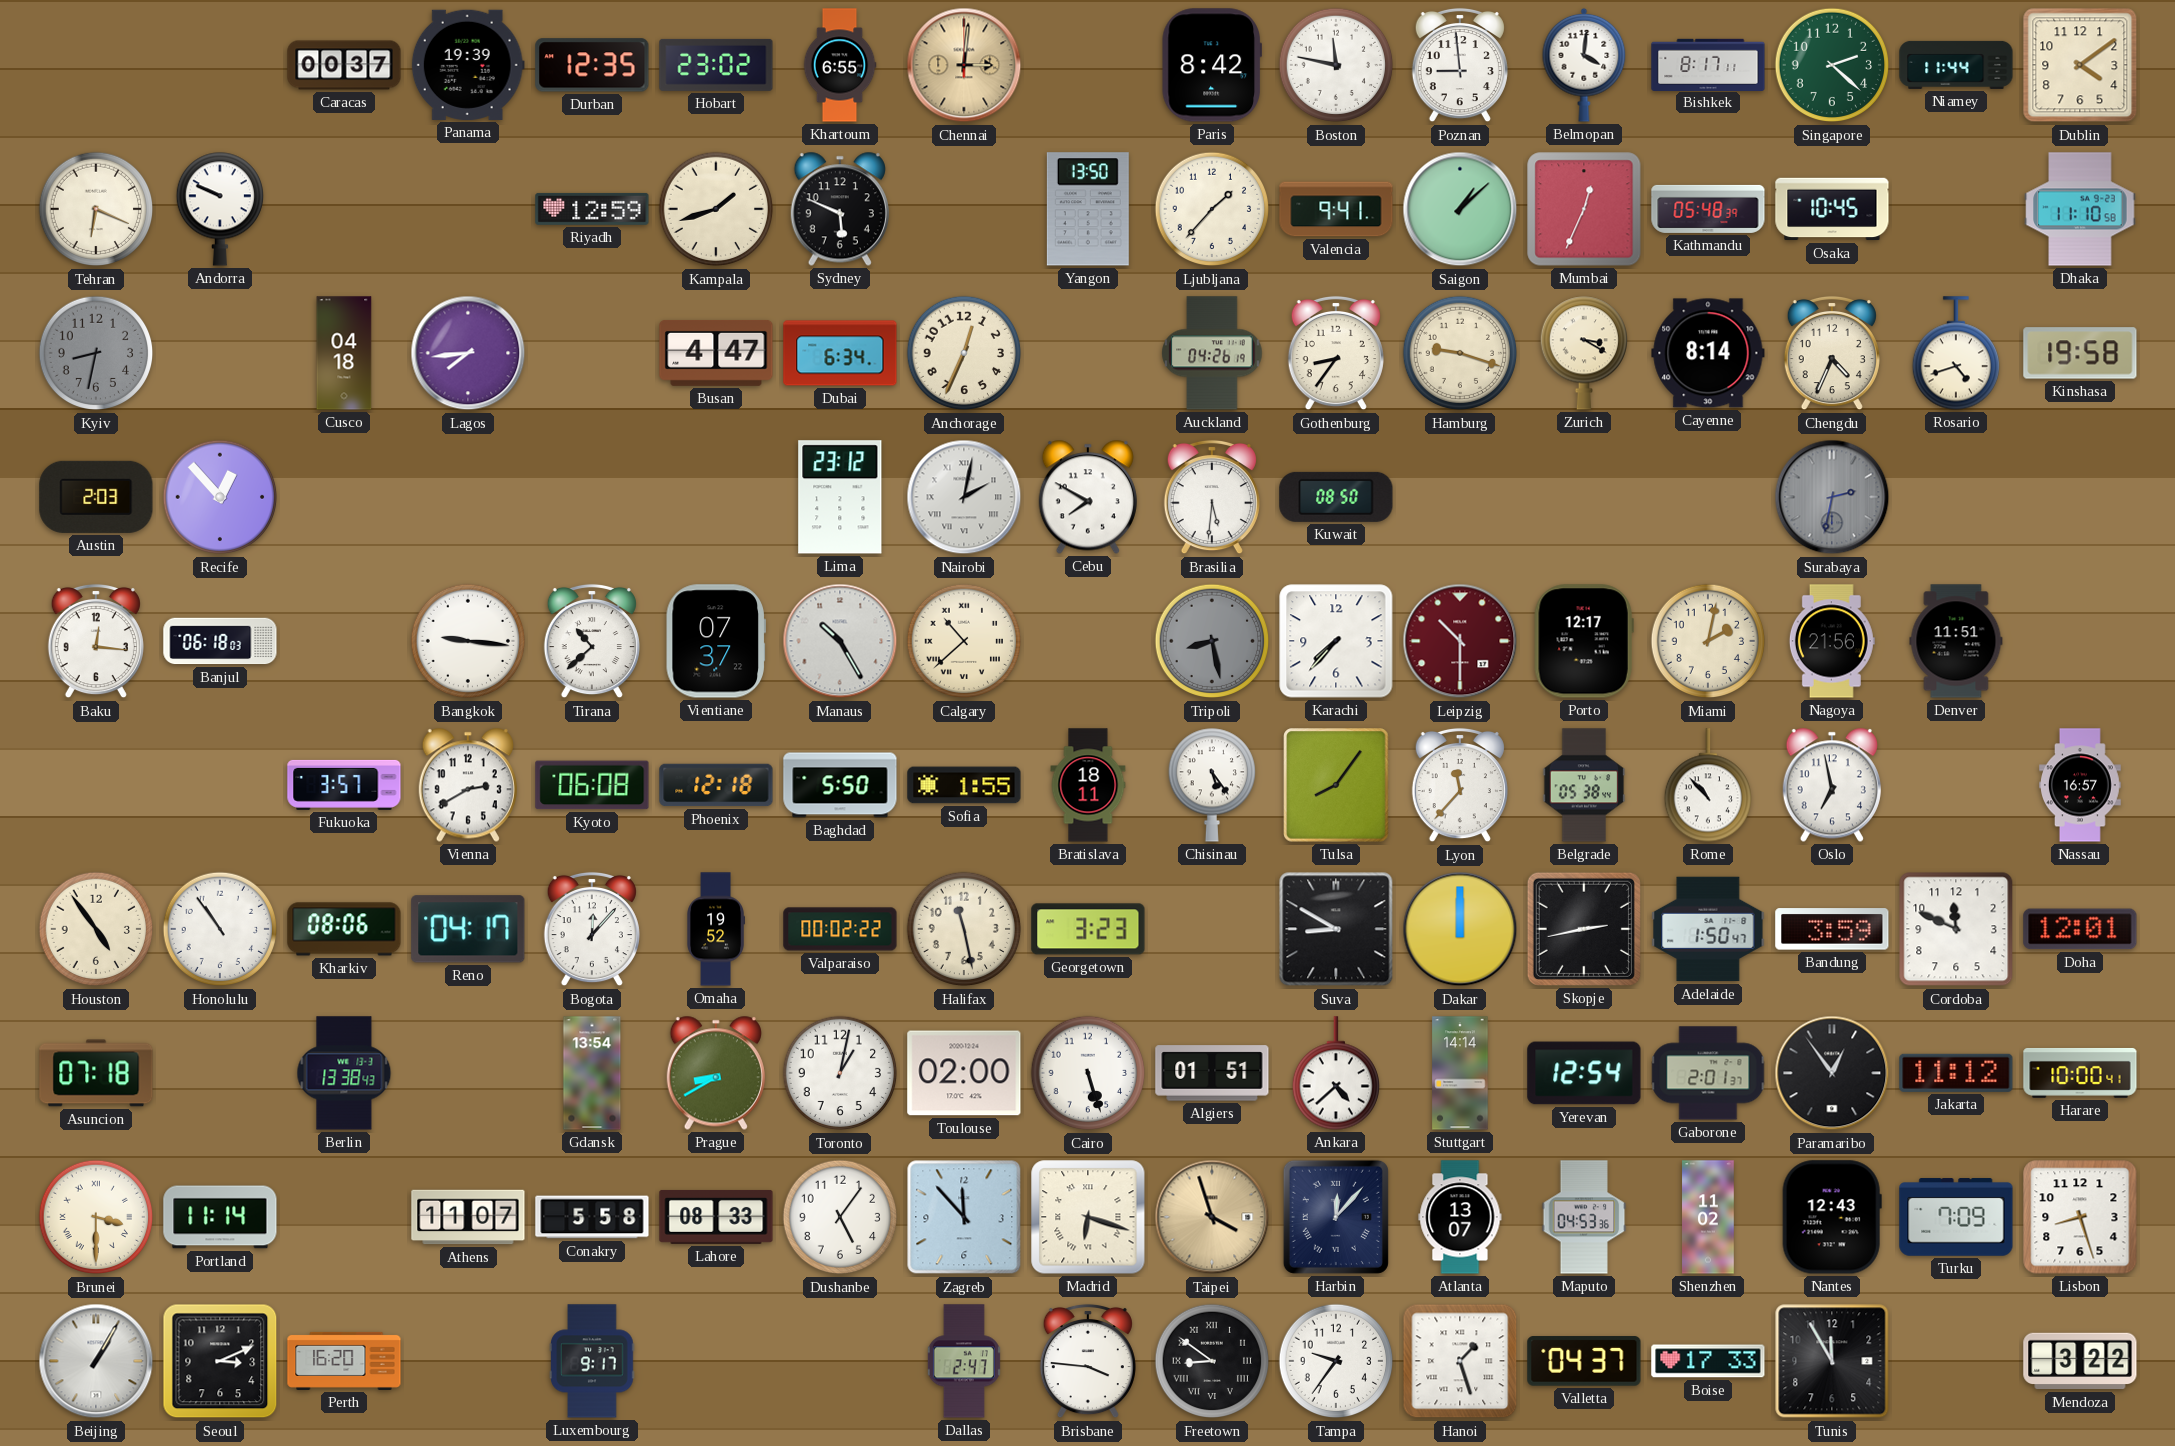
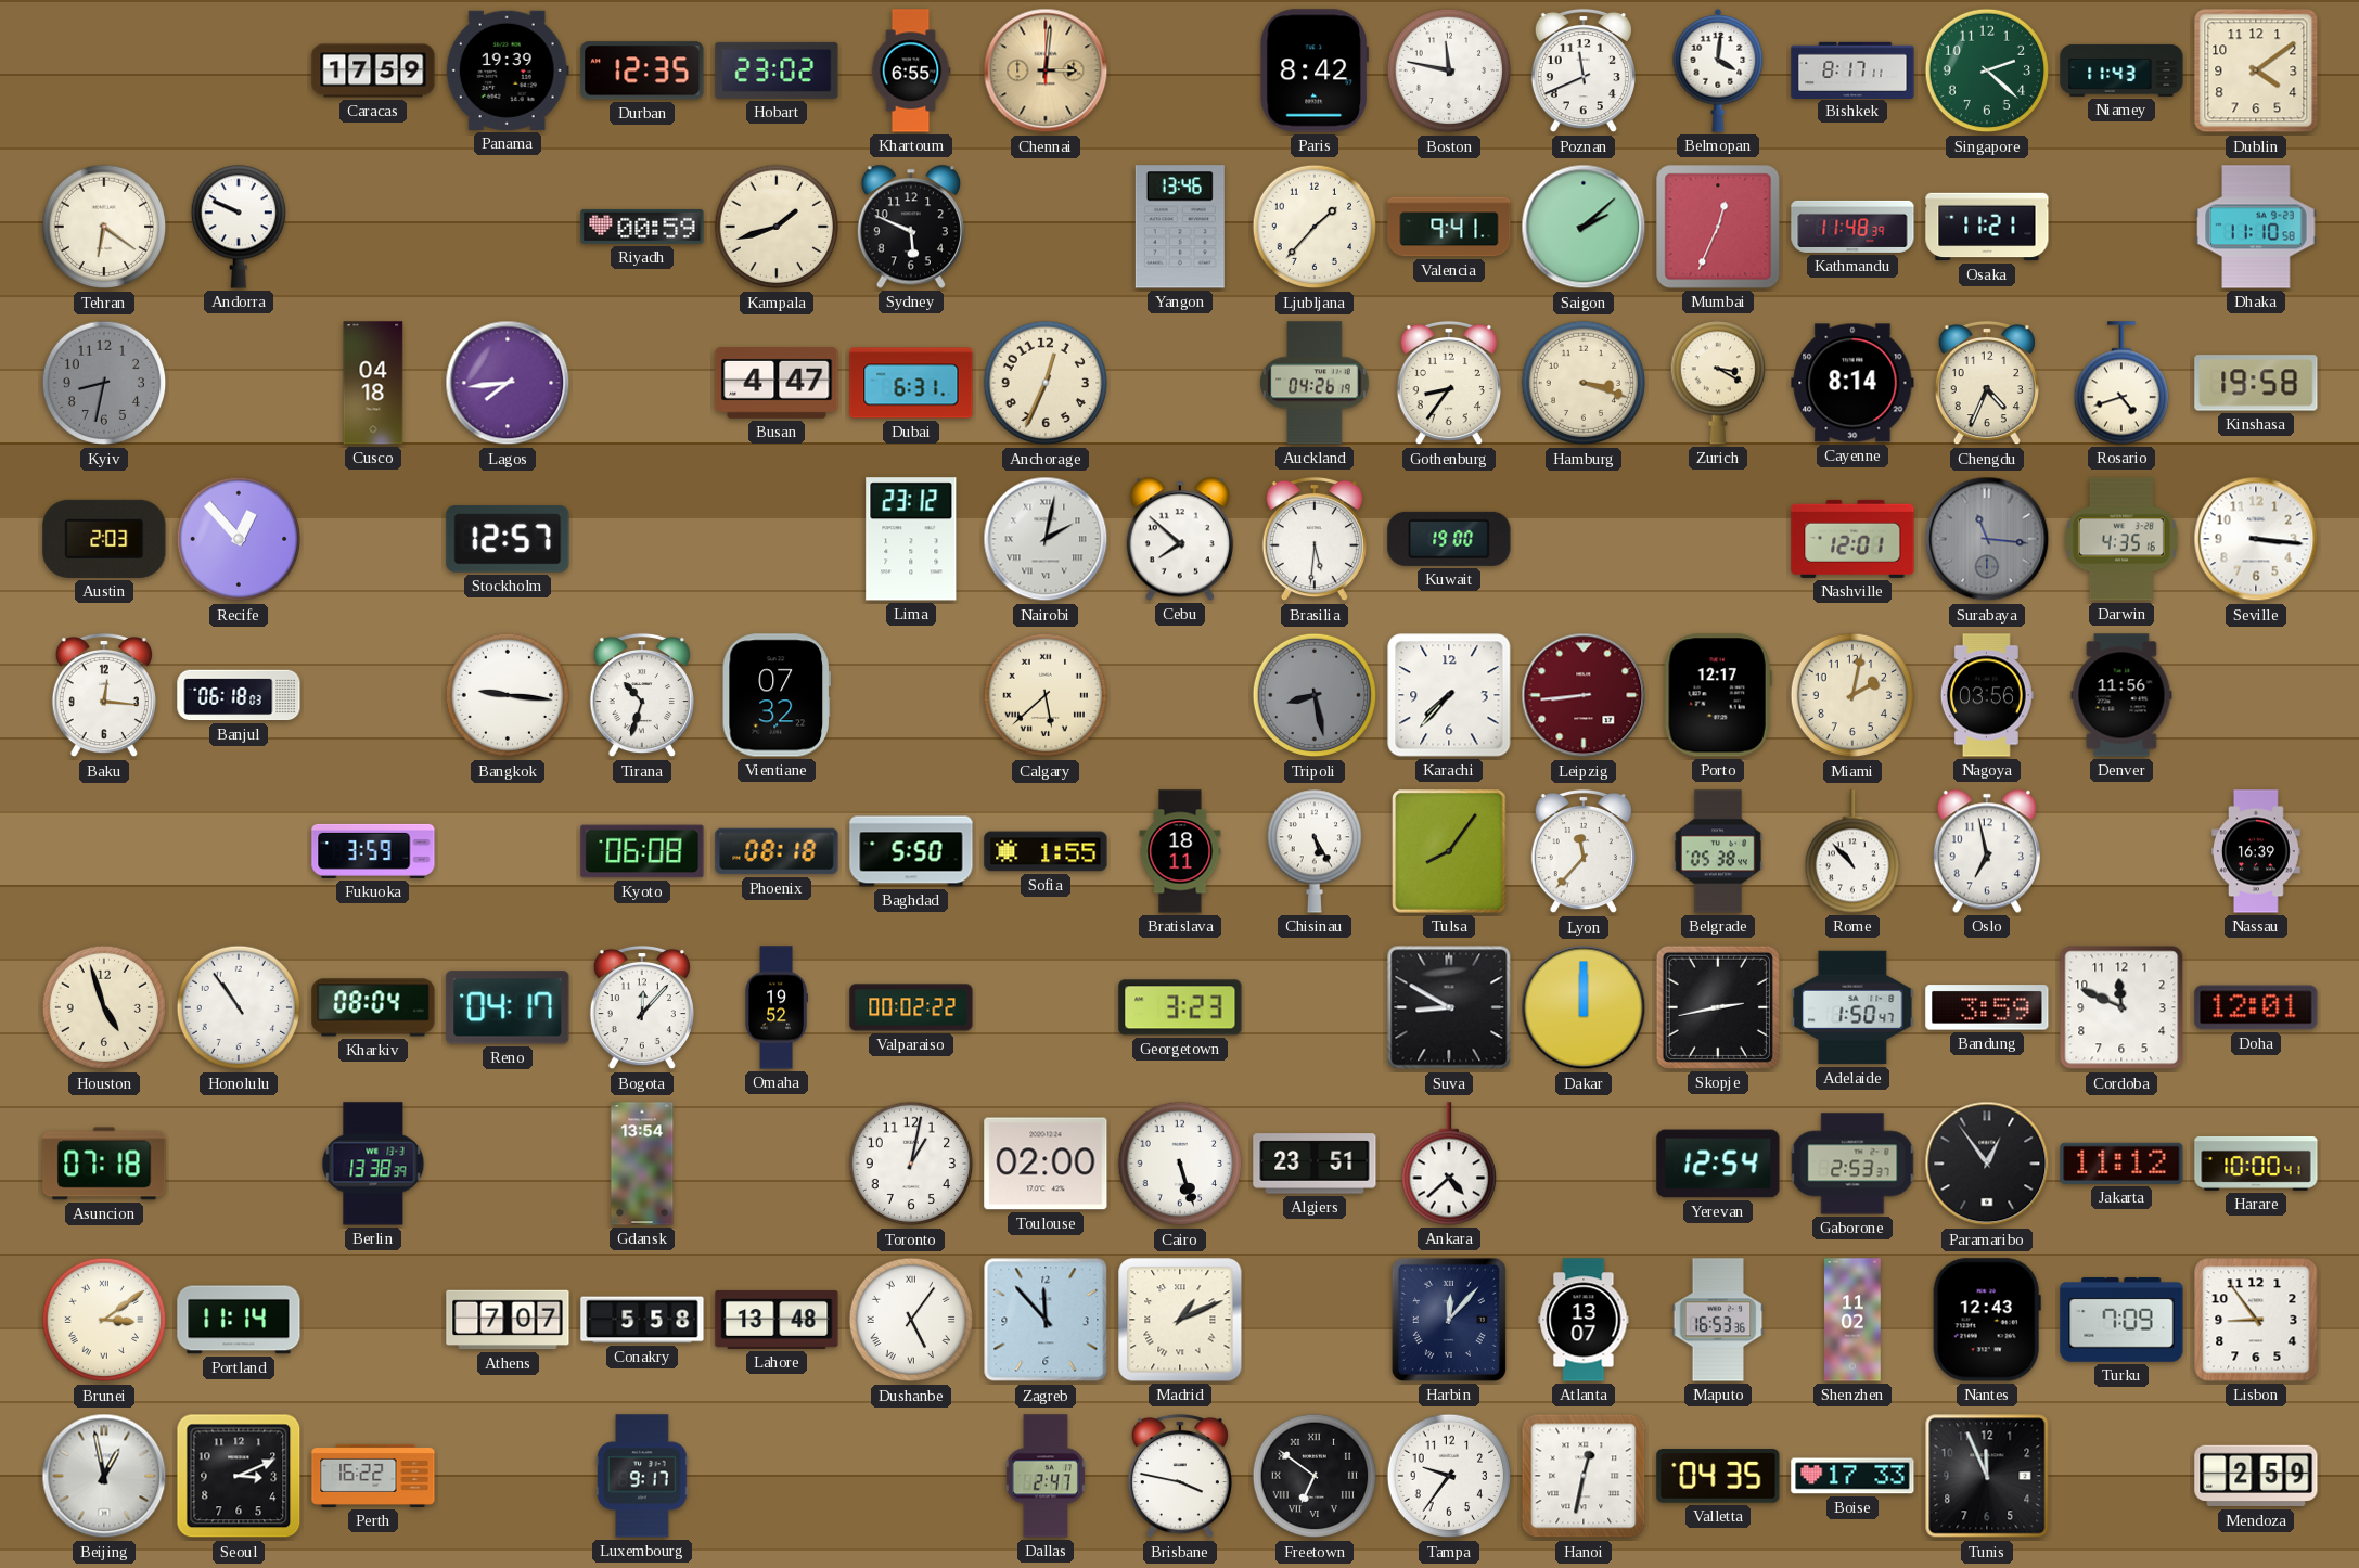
Caracas: 00:37 -> 17:59 (373, 70)
Poznan: 8:59 -> 11:41 (1584, 70)
Niamey: 11:44 -> 11:43 (2121, 70)
Tehran: 6:19 -> 6:21 (104, 227)
Riyadh: 12:59 -> 00:59 (642, 227)
Yangon: 13:50 -> 13:46 (1180, 227)
Saigon: 1:08 -> 2:08 (1584, 227)
Kathmandu: 05:48 -> 11:48 (1852, 227)
Osaka: 10:45 -> 11:21 (1987, 227)
Dubai: 6:34 -> 6:31 (911, 383)
Hamburg: 9:18 -> 3:18 (1584, 383)
Stockholm: none -> 12:57 (508, 539)
Cebu: 7:50 -> 7:52 (1180, 539)
Kuwait: 08:50 -> 19:00 (1449, 539)
Nashville: none -> 12:01 (1852, 539)
Surabaya: 2:32 -> 11:16 (1987, 539)
Darwin: none -> 4:35 (2121, 539)
Seville: none -> 3:16 (2256, 539)
Tirana: 10:38 -> 10:33 (642, 695)
Vientiane: 07:37 -> 07:32 (777, 695)
Manaus: 10:25 -> none (840, 641)
Calgary: 10:38 -> 5:38 (1046, 695)
Leipzig: 10:30 -> 8:44 (1584, 695)
Nagoya: 21:56 -> 03:56 (1987, 695)
Denver: 11:51 -> 11:56 (2121, 695)
Fukuoka: 3:57 -> 3:59 (373, 851)
Vienna: 2:40 -> none (468, 785)
Phoenix: 12:18 -> 08:18 (777, 851)
Chisinau: 5:24 -> 5:25 (1313, 851)
Nassau: 16:57 -> 16:39 (2257, 851)
Houston: 4:54 -> 4:57 (104, 1007)
Kharkiv: 08:06 -> 08:04 (373, 1007)
Halifax: 11:28 -> none (964, 929)
Berlin: 13:38:43 -> 13:38:39 (373, 1164)
Prague: 8:40 -> none (716, 1073)
Algiers: 01:51 -> 23:51 (1315, 1164)
Stuttgart: 14:14 -> none (1460, 1073)
Gaborone: 2:01 -> 2:53 (1852, 1164)
Brunei: 3:30 -> 3:09 (104, 1320)
Athens: 11:07 -> 7:07 (508, 1320)
Lahore: 08:33 -> 13:48 (777, 1320)
Dushanbe numerals: Arabic -> Roman (911, 1320)
Madrid: 6:18 -> 1:11 (1180, 1320)
Taipei: 3:57 -> none (1212, 1217)
Maputo: 04:53 -> 16:53 (1718, 1320)
Lisbon: 8:27 -> 8:54 (2256, 1320)
Beijing: 1:05 -> 12:58 (104, 1476)
Perth: 16:20 -> 16:22 (373, 1476)
Brisbane: 3:46 -> 3:47 (1180, 1476)
Freetown: 8:51 -> 6:51 (1315, 1476)
Hanoi: 1:27 -> 12:32 (1584, 1476)
Valletta: 04:37 -> 04:35 (1718, 1476)
Tunis: 11:55 -> 11:56 (1987, 1476)
Mendoza: 3:22 -> 2:59 (2256, 1476)
